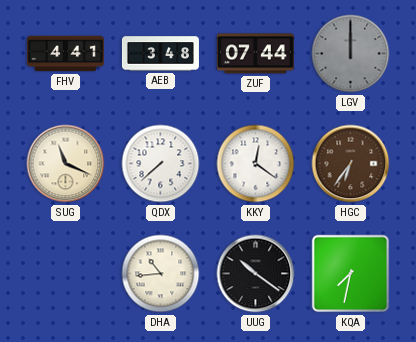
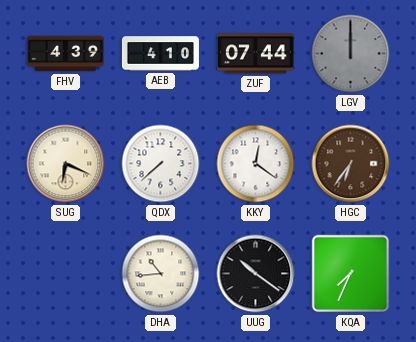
FHV: 4:41 -> 4:39 (65, 54)
AEB: 3:48 -> 4:10 (160, 54)
SUG: 11:19 -> 6:19 (66, 164)
KQA: 7:32 -> 7:34 (351, 274)
